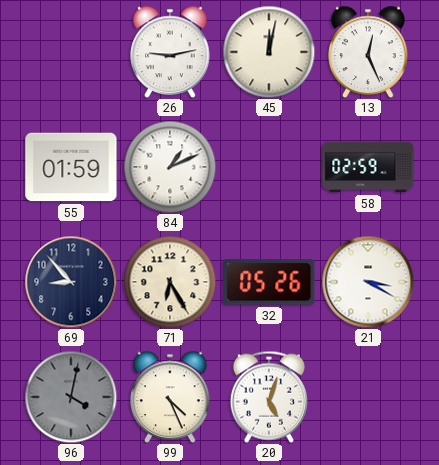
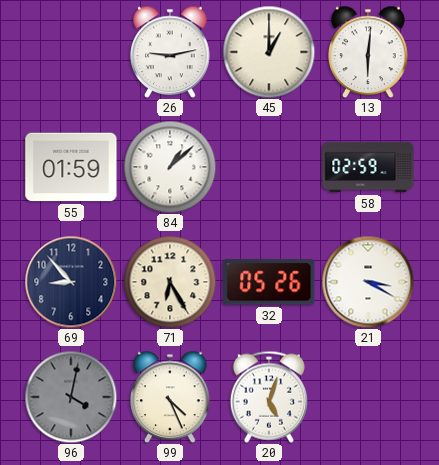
45: 12:02 -> 1:00 (269, 52)
13: 12:26 -> 6:01 (368, 52)
84: 1:11 -> 1:08 (170, 167)
